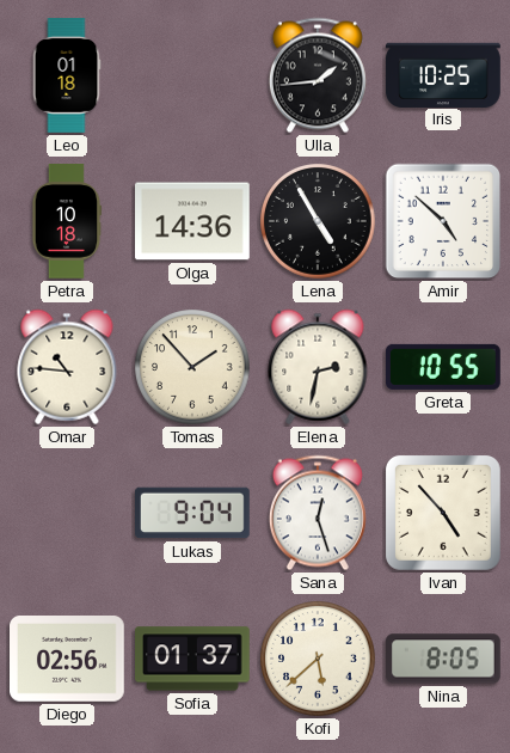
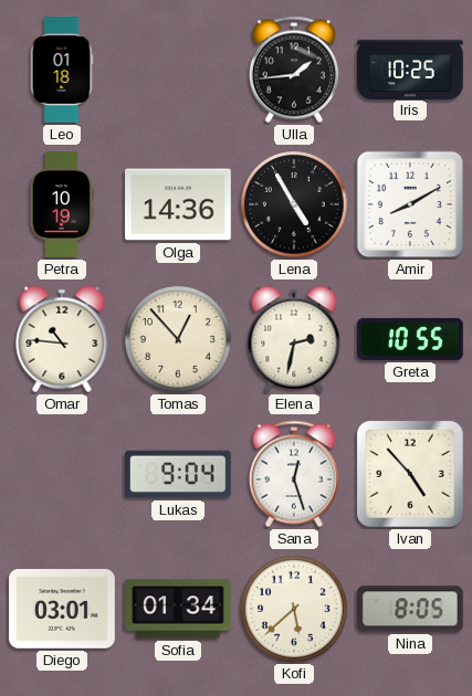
Petra: 10:18 -> 10:19 (62, 205)
Amir: 4:52 -> 8:10 (410, 204)
Tomas: 1:53 -> 12:53 (178, 339)
Diego: 02:56 -> 03:01 (63, 610)
Sofia: 01:37 -> 01:34 (179, 609)
